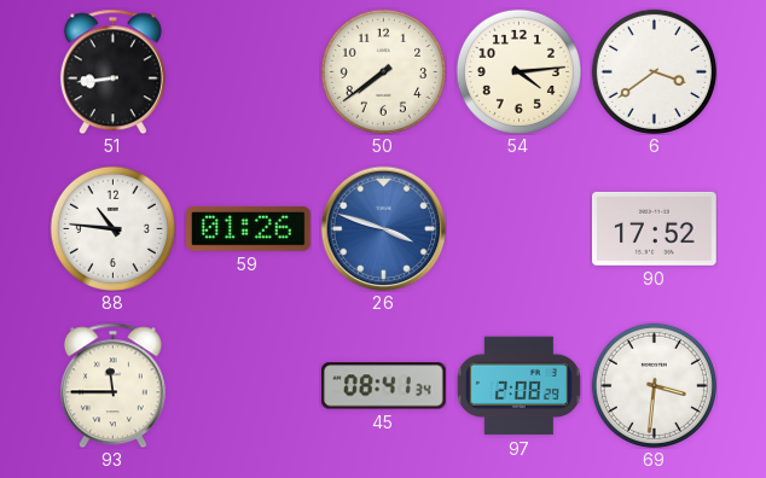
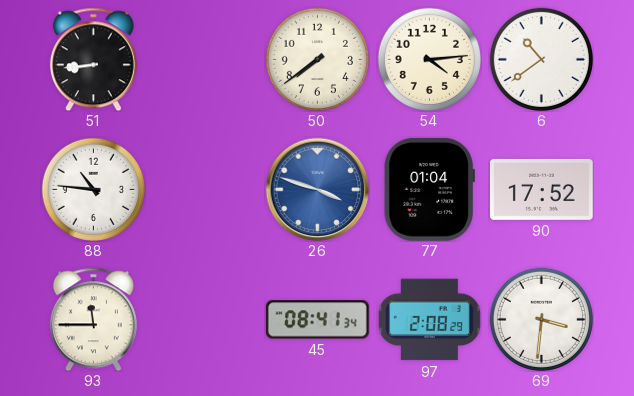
6: 3:39 -> 10:39 (541, 59)
59: 01:26 -> none (249, 228)
77: none -> 01:04 (429, 189)
